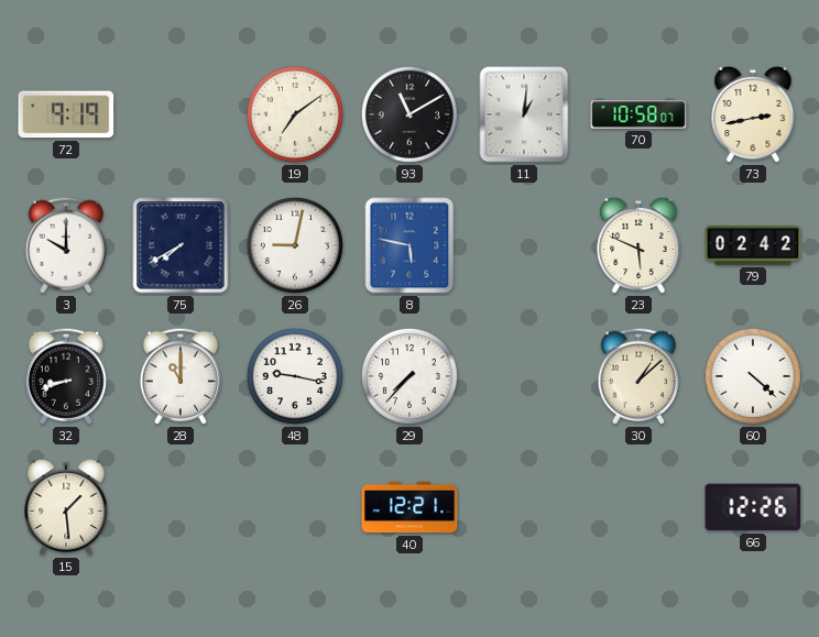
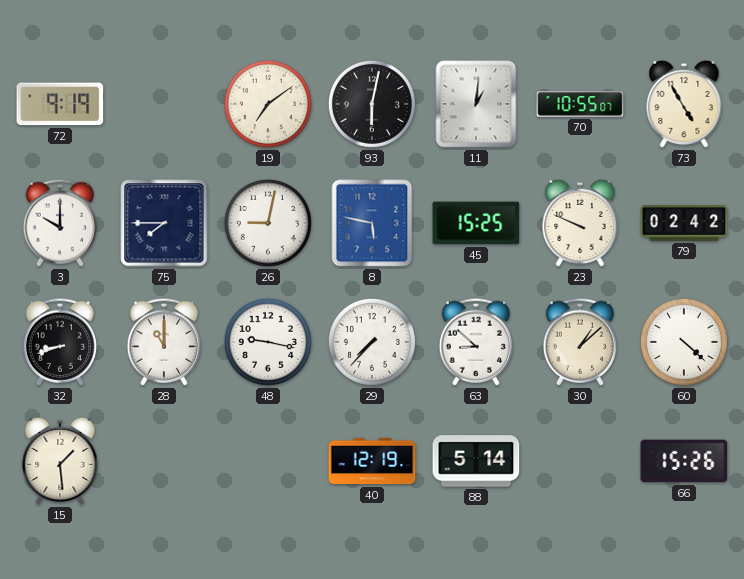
93: 11:10 -> 6:02 (372, 104)
70: 10:58 -> 10:55 (580, 104)
73: 2:43 -> 4:55 (684, 104)
75: 7:40 -> 7:45 (164, 223)
45: none -> 15:25 (476, 223)
23: 5:49 -> 9:49 (580, 223)
63: none -> 8:52 (475, 342)
40: 12:21 -> 12:19 (372, 461)
88: none -> 5:14 (476, 461)
66: 12:26 -> 15:26 (684, 461)
